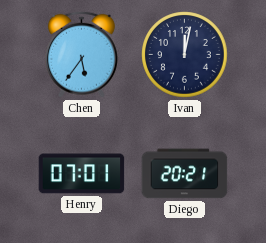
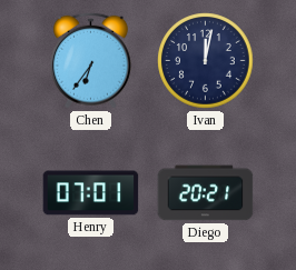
Chen: 5:36 -> 6:36 (90, 60)
